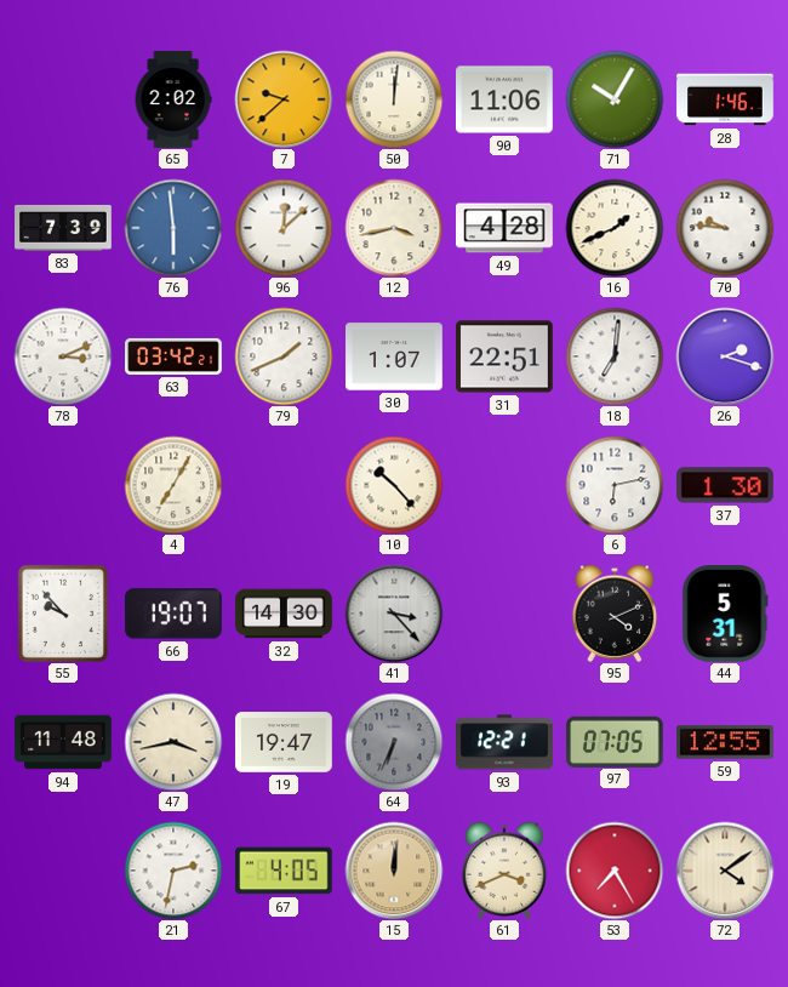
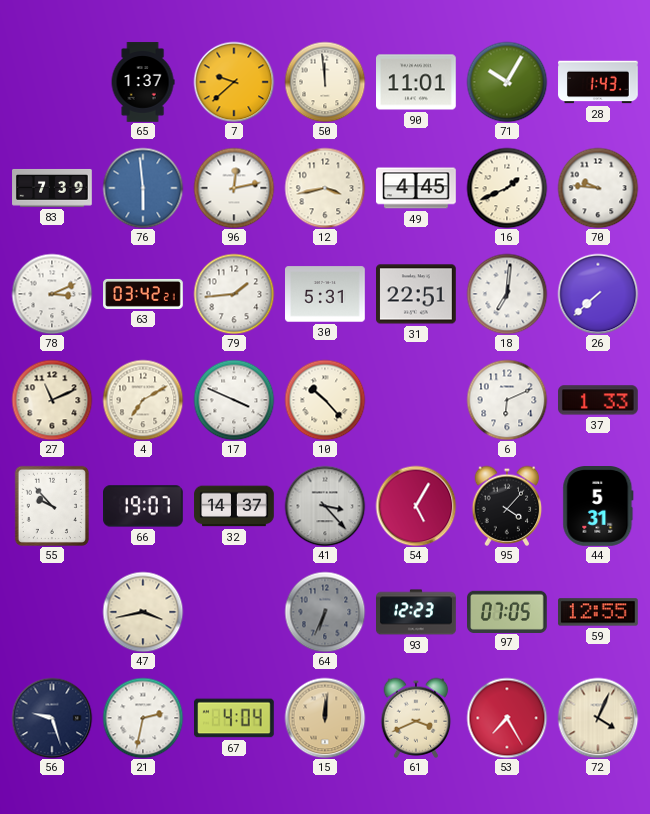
65: 2:02 -> 1:37 (143, 82)
50: 12:01 -> 11:59 (325, 82)
90: 11:06 -> 11:01 (417, 82)
28: 1:46 -> 1:43 (598, 82)
96: 12:08 -> 12:13 (234, 188)
49: 4:28 -> 4:45 (417, 188)
79: 1:41 -> 1:44 (234, 294)
30: 1:07 -> 5:31 (326, 294)
26: 2:18 -> 7:38 (598, 294)
27: none -> 11:11 (52, 400)
4: 7:05 -> 7:10 (143, 400)
17: none -> 3:49 (234, 400)
6: 6:13 -> 6:11 (507, 400)
37: 1:30 -> 1:33 (599, 400)
32: 14:30 -> 14:37 (234, 506)
54: none -> 5:05 (416, 506)
95: 4:11 -> 4:07 (507, 506)
94: 11:48 -> none (63, 742)
19: 19:47 -> none (284, 742)
93: 12:21 -> 12:23 (417, 612)
56: none -> 9:27 (52, 718)
67: 4:05 -> 4:04 (235, 718)
72: 4:09 -> 4:04 (598, 718)
